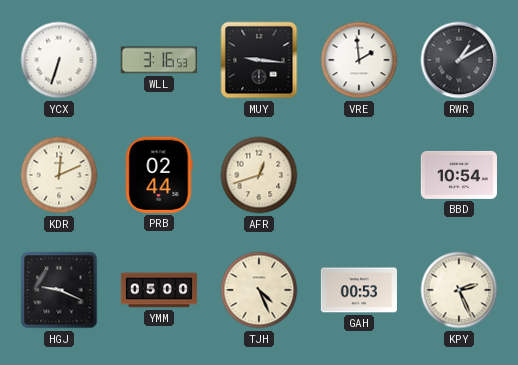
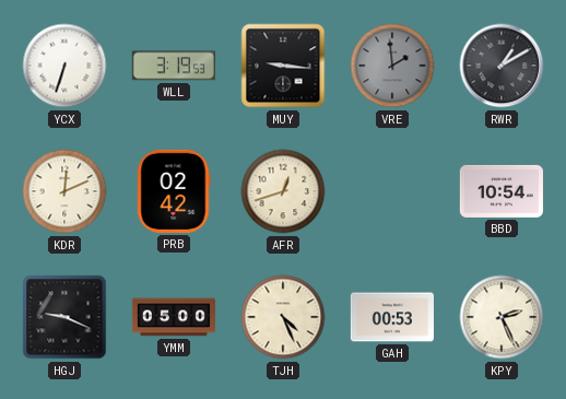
WLL: 3:16 -> 3:19 (174, 66)
VRE dial: white -> grey (392, 66)
PRB: 02:44 -> 02:42 (174, 191)
